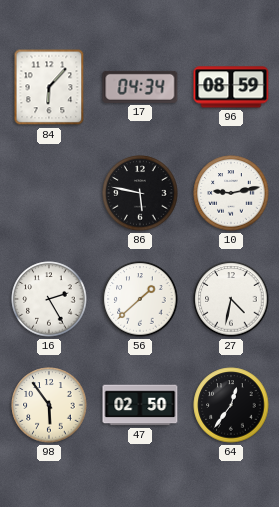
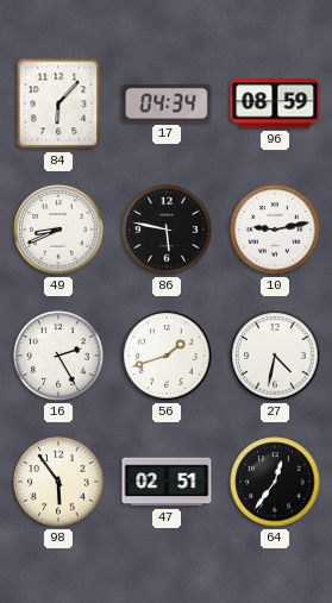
49: none -> 8:41 (58, 230)
56: 1:38 -> 1:42 (167, 356)
47: 02:50 -> 02:51 (167, 482)
